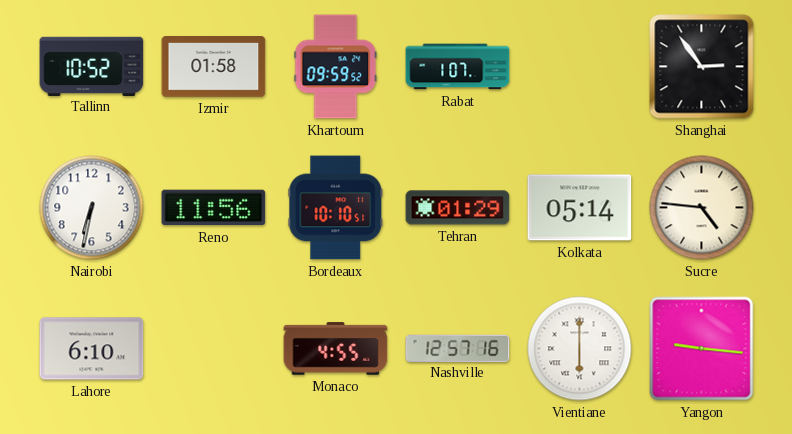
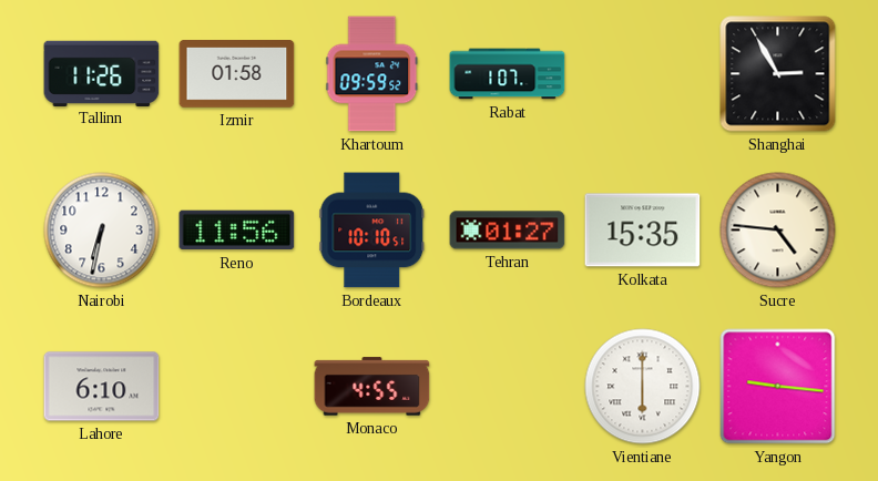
Tallinn: 10:52 -> 11:26 (102, 73)
Shanghai: 2:54 -> 2:55 (778, 74)
Tehran: 01:29 -> 01:27 (508, 231)
Kolkata: 05:14 -> 15:35 (643, 231)
Nashville: 12:57 -> none (458, 348)
